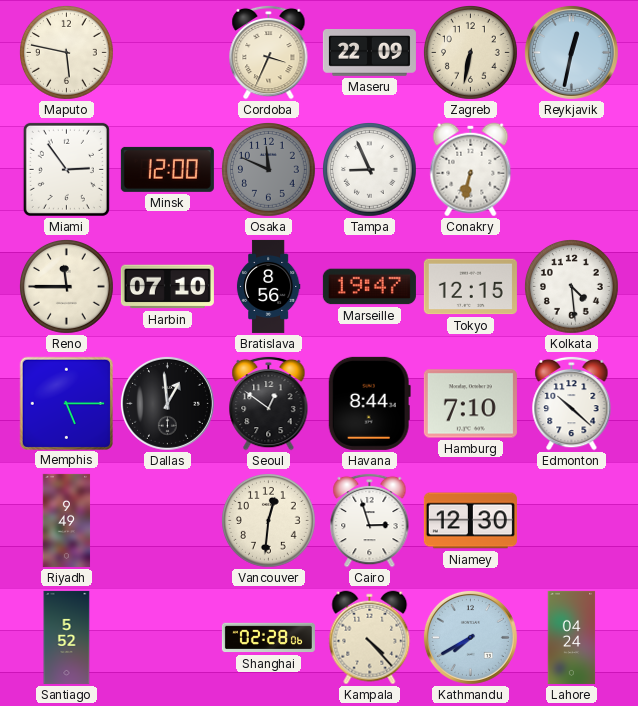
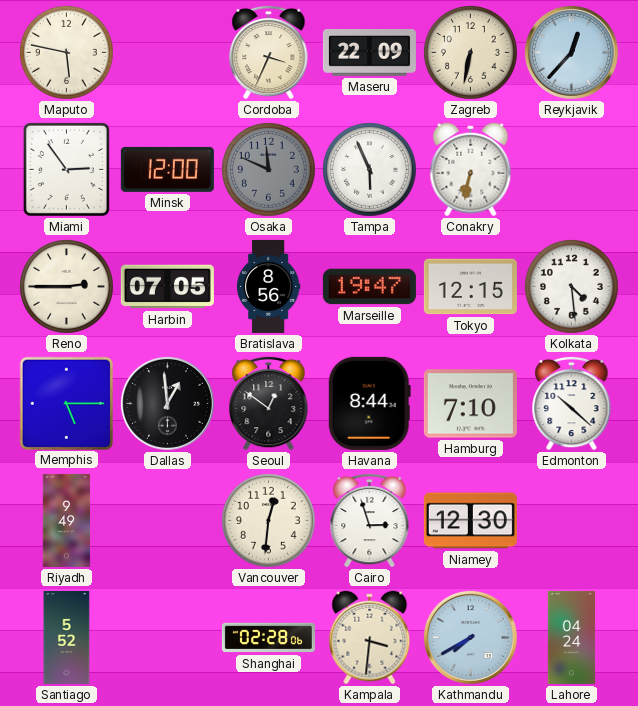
Reykjavik: 12:32 -> 12:37 (571, 52)
Tampa: 8:56 -> 5:56 (370, 170)
Reno: 11:45 -> 2:45 (67, 287)
Harbin: 07:10 -> 07:05 (167, 287)
Kampala: 4:23 -> 3:31 (370, 638)
